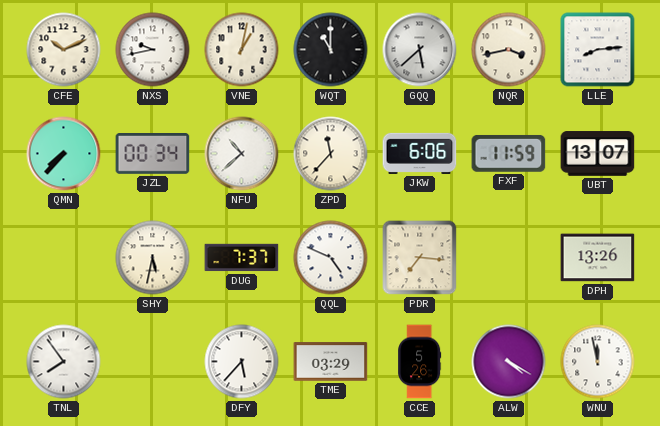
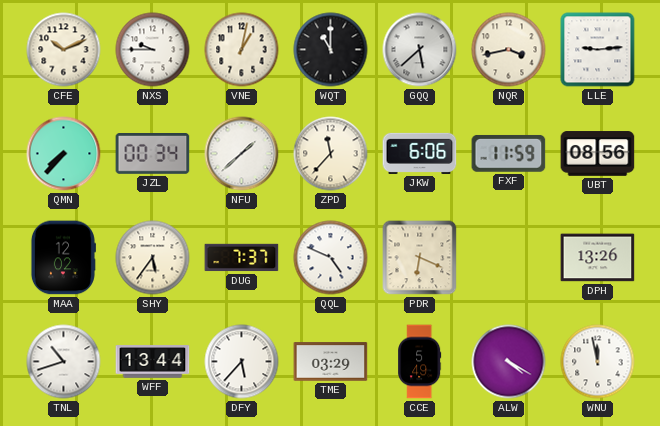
NXS: 9:43 -> 9:45 (153, 50)
LLE: 8:14 -> 9:14 (598, 50)
NFU: 10:38 -> 1:38 (242, 154)
UBT: 13:07 -> 08:56 (598, 154)
MAA: none -> 12:02 (63, 258)
SHY: 5:32 -> 5:36 (153, 258)
PDR: 7:16 -> 6:19 (420, 258)
TNL: 7:54 -> 10:42 (64, 362)
WFF: none -> 13:44 (153, 362)
CCE: 5:26 -> 5:49 (420, 362)
